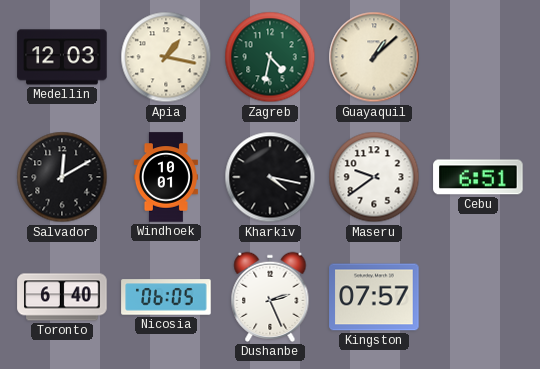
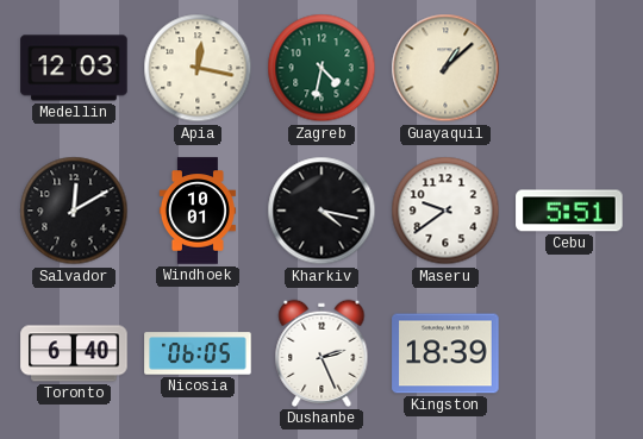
Apia: 1:17 -> 12:17 (198, 68)
Cebu: 6:51 -> 5:51 (569, 211)
Kingston: 07:57 -> 18:39 (445, 353)
